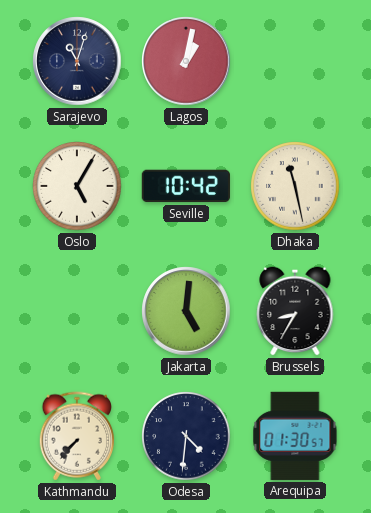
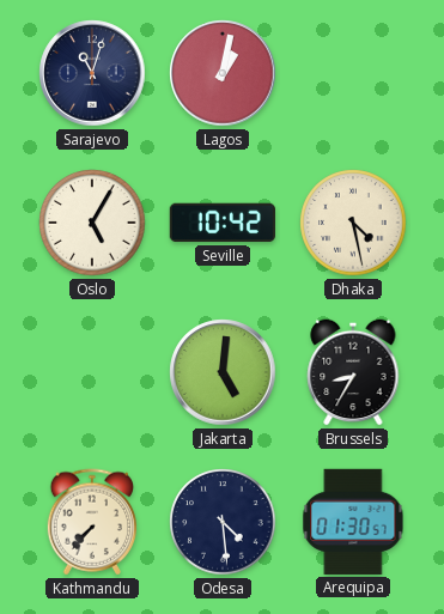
Dhaka: 11:28 -> 4:28 (353, 223)
Odesa: 4:31 -> 4:29 (223, 522)
